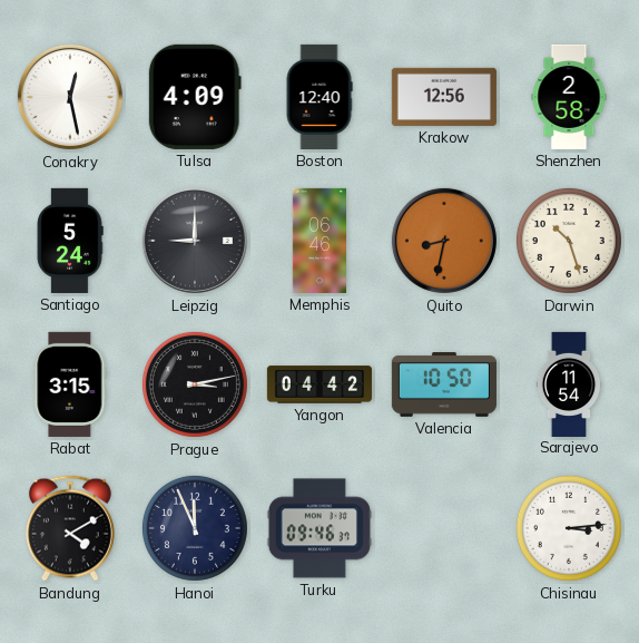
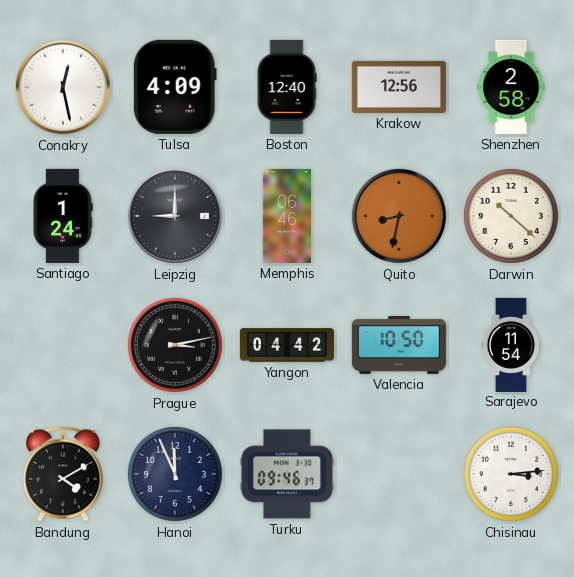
Santiago: 5:24 -> 1:24 (63, 216)
Darwin: 10:27 -> 10:22 (511, 216)
Rabat: 3:15 -> none (70, 384)
